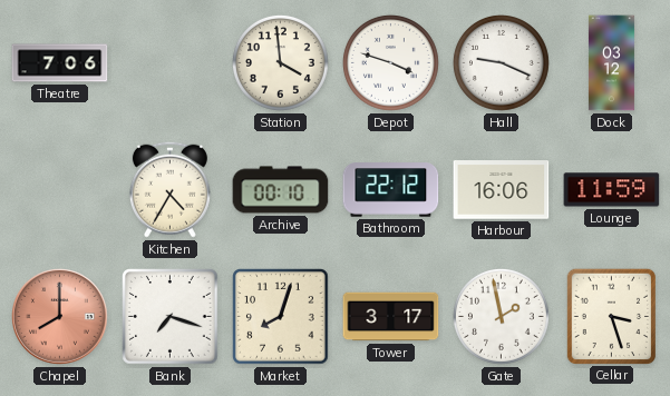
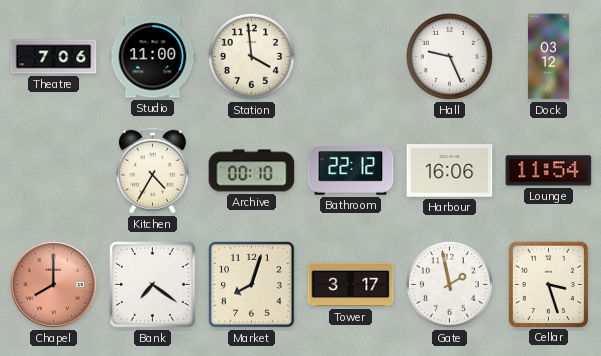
Studio: none -> 11:00 (153, 57)
Depot: 3:48 -> none (390, 62)
Hall: 9:19 -> 9:26 (449, 56)
Lounge: 11:59 -> 11:54 (549, 171)
Bank: 7:18 -> 7:21 (153, 285)
